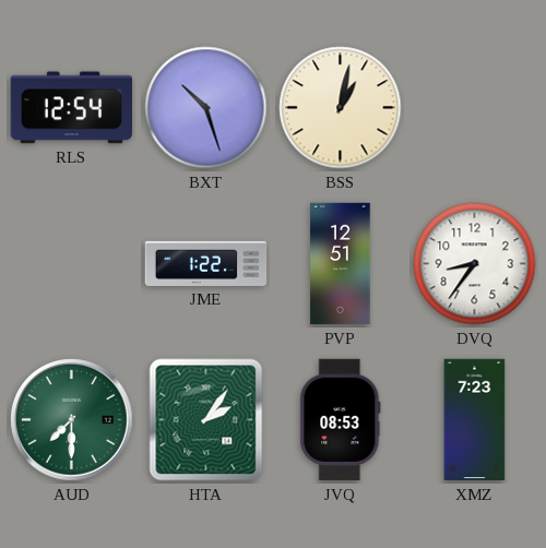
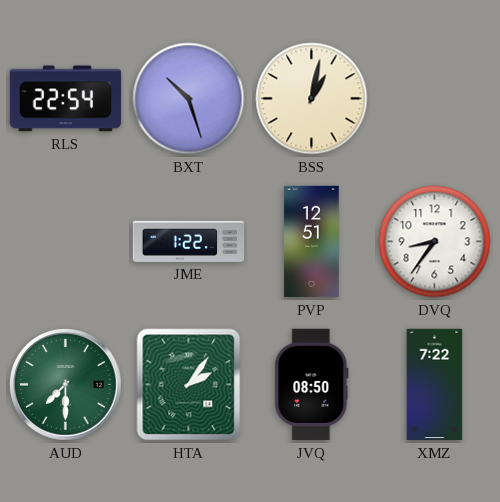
RLS: 12:54 -> 22:54 (66, 99)
JVQ: 08:53 -> 08:50 (312, 385)
XMZ: 7:23 -> 7:22 (435, 385)
